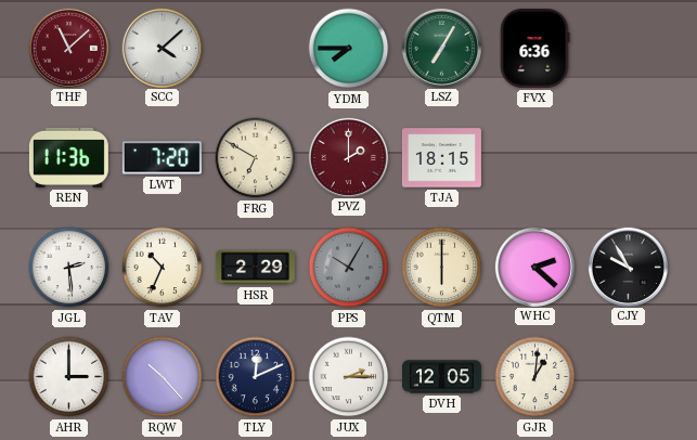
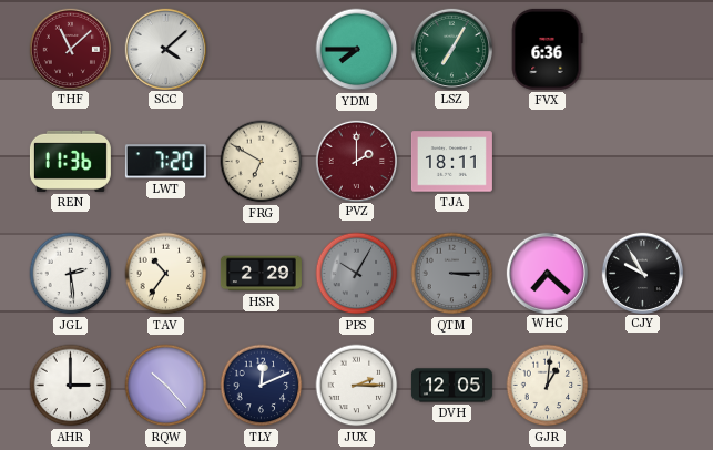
TJA: 18:15 -> 18:11 (451, 162)
TAV: 10:34 -> 10:36 (166, 274)
QTM: 6:00 -> 3:15 (452, 274)
QTM dial: cream -> grey (452, 274)
WHC: 2:22 -> 7:22 (547, 273)
